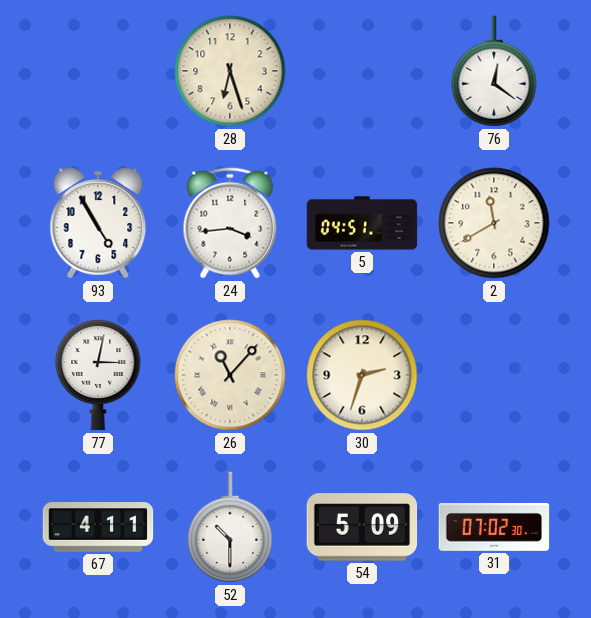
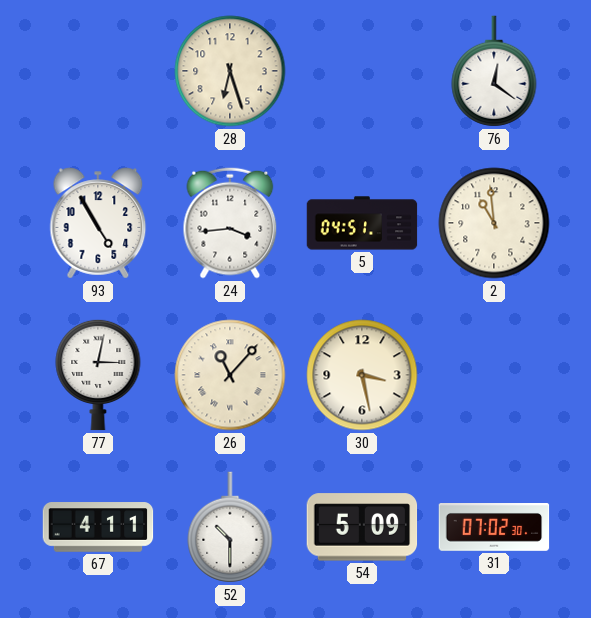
2: 11:40 -> 10:59 (494, 223)
30: 2:33 -> 3:28 (362, 375)
